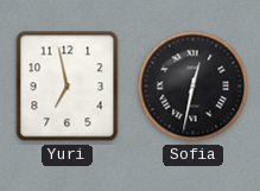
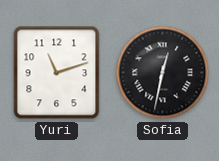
Yuri: 6:58 -> 11:12 (57, 73)
